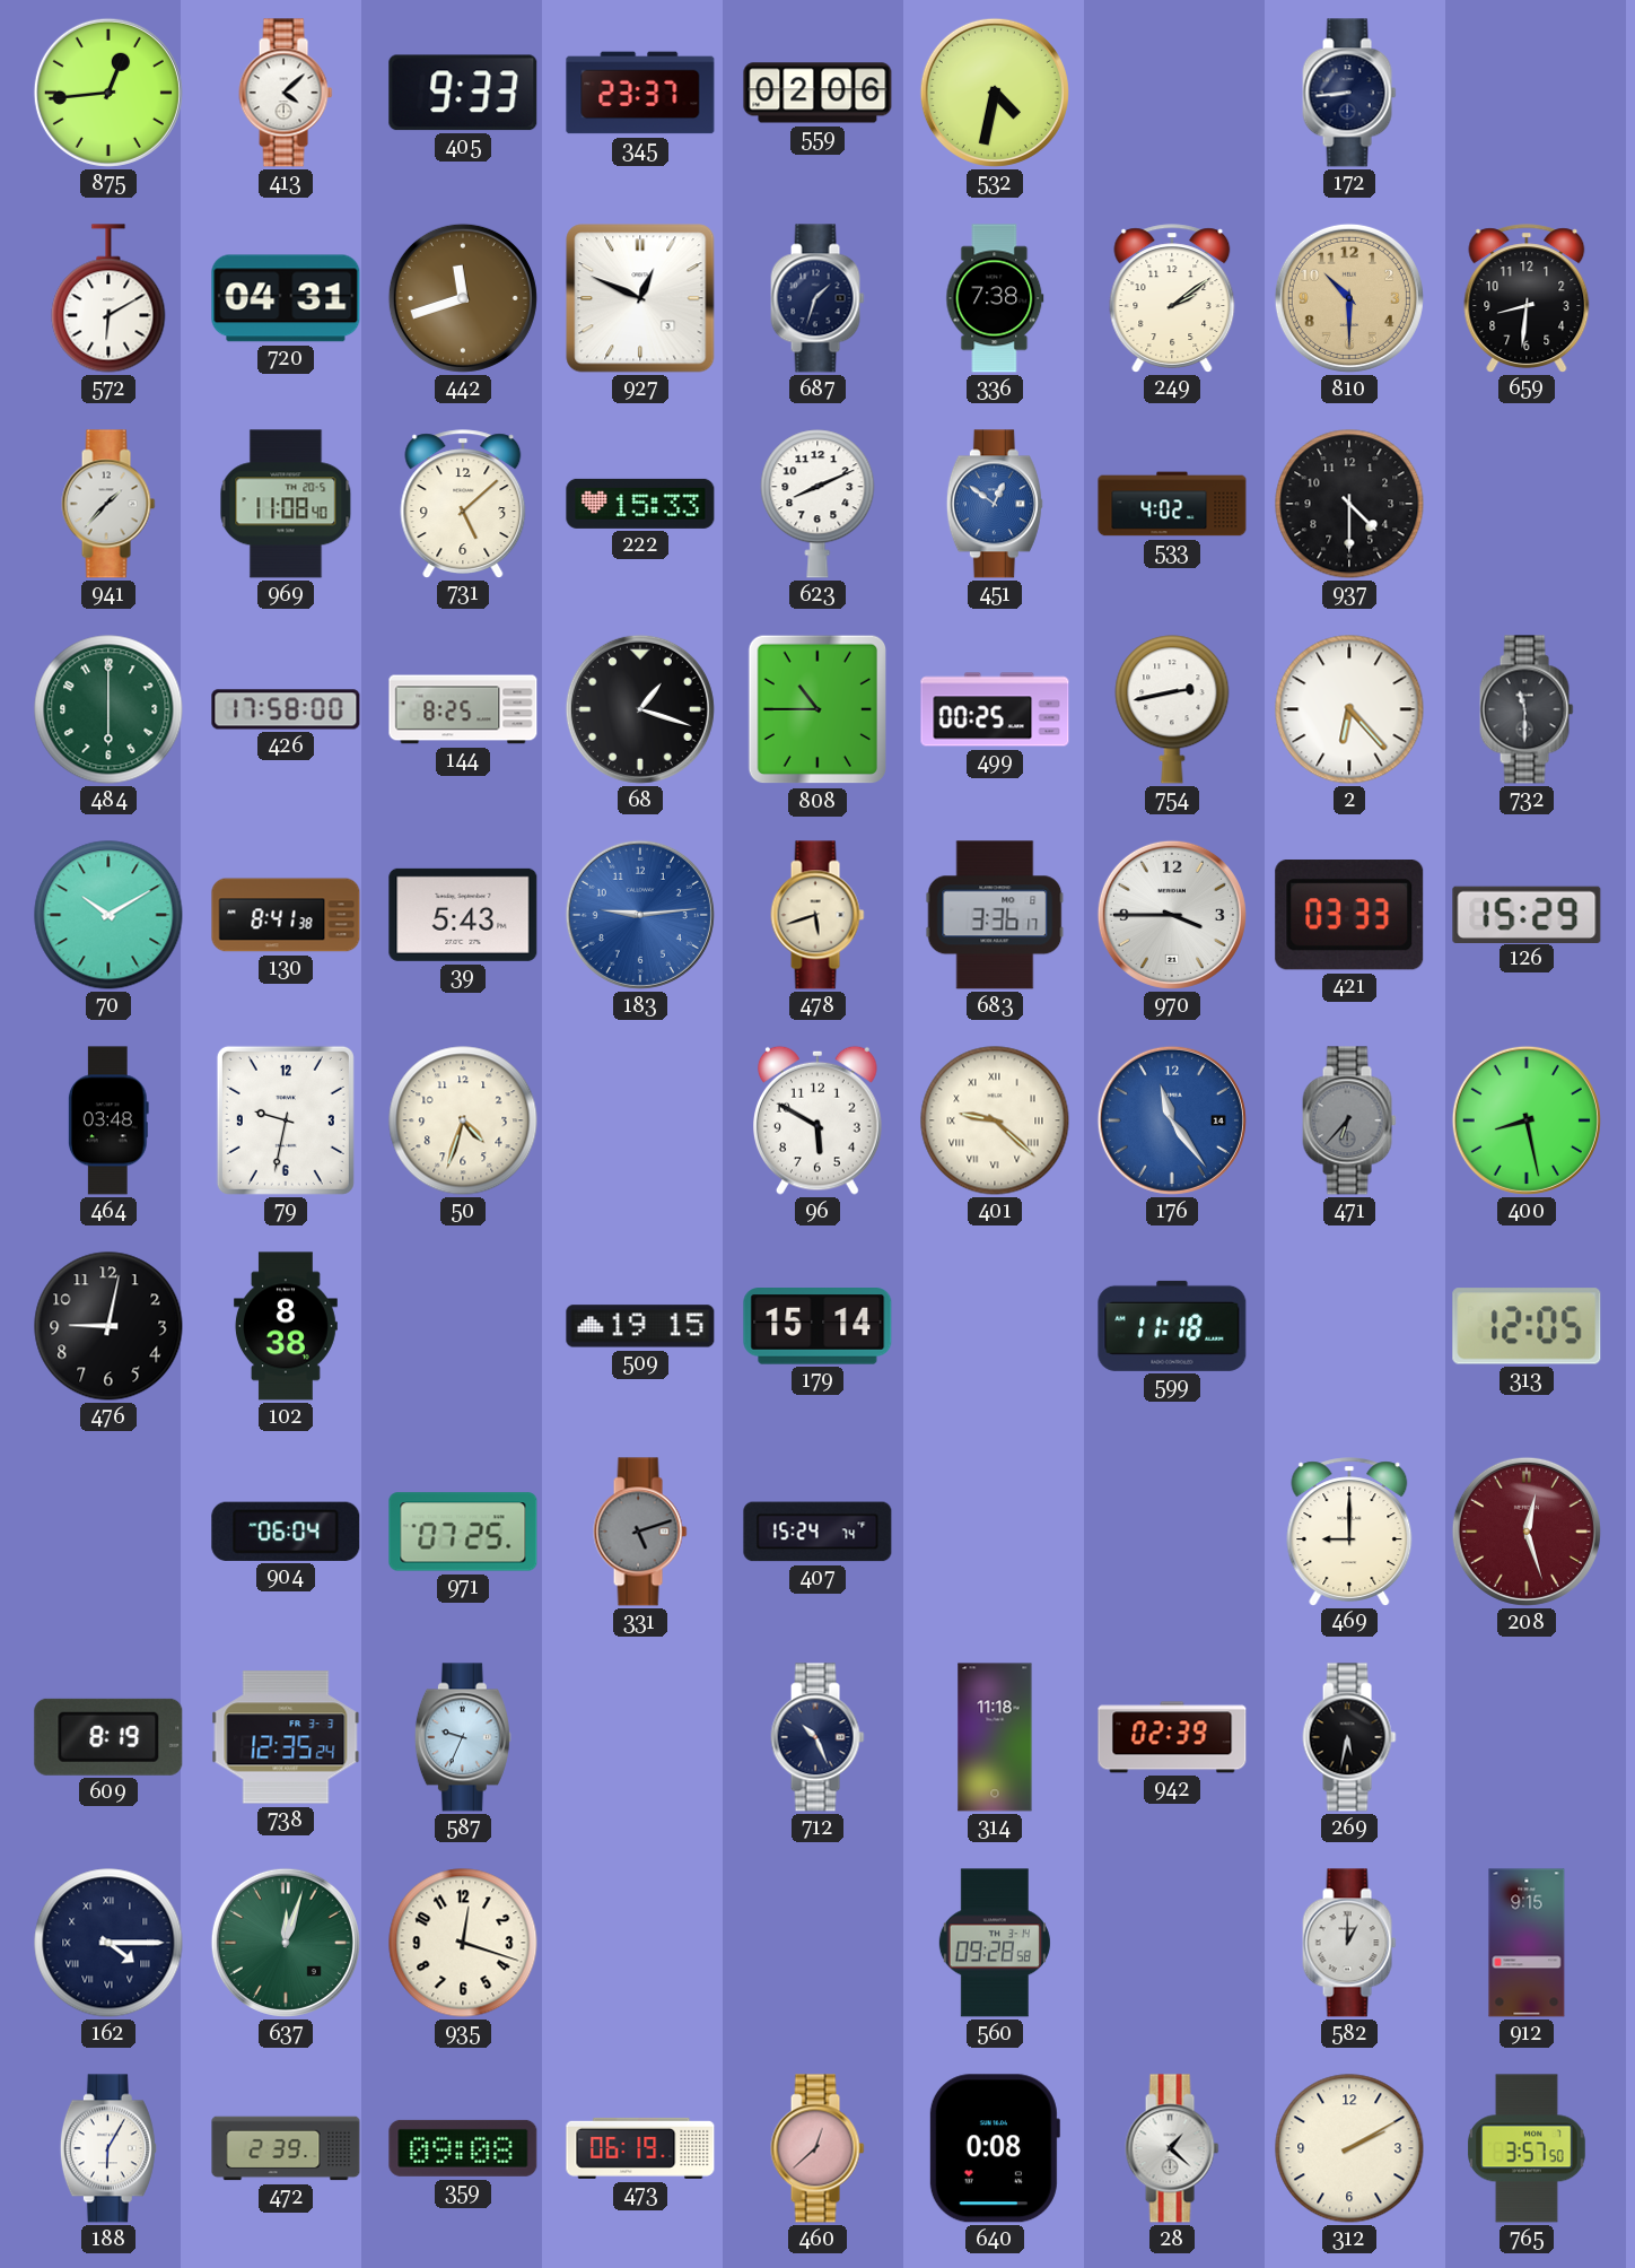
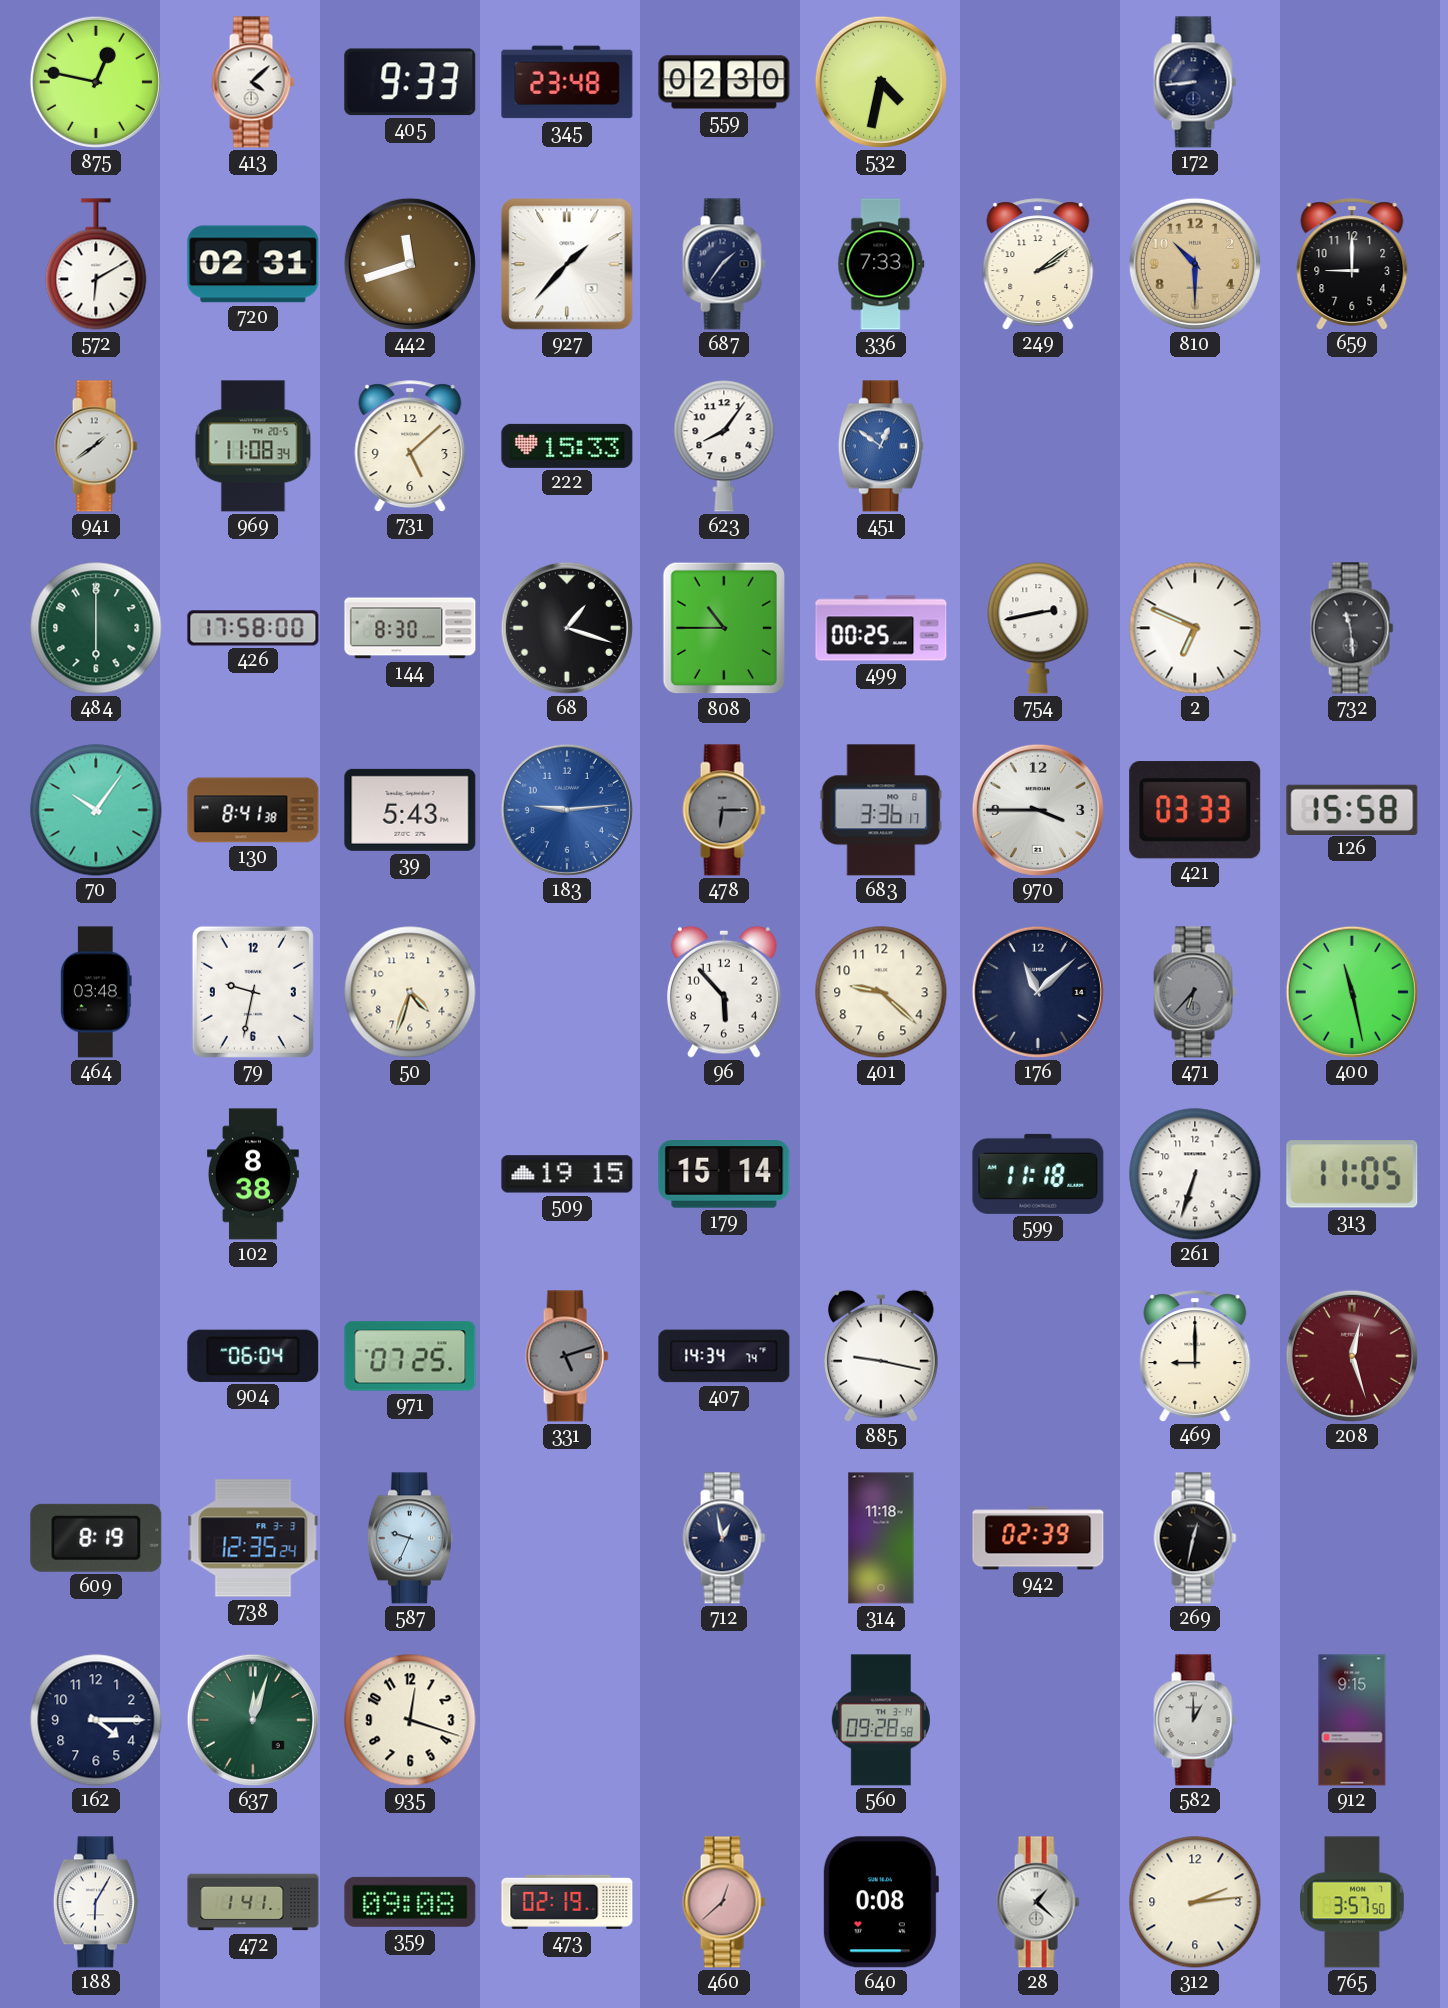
875: 12:44 -> 12:47 (96, 82)
345: 23:37 -> 23:48 (567, 82)
559: 02:06 -> 02:30 (724, 82)
720: 04:31 -> 02:31 (253, 264)
927: 12:49 -> 1:37 (567, 264)
687: 1:33 -> 1:36 (724, 264)
336: 7:38 -> 7:33 (881, 264)
659: 8:31 -> 9:00 (1352, 264)
941: 1:37 -> 1:39 (96, 446)
969: 11:08:40 -> 11:08:34 (253, 446)
623: 8:11 -> 8:06 (724, 446)
533: 4:02 -> none (1172, 504)
937: 4:30 -> none (1349, 504)
144: 8:25 -> 8:30 (410, 628)
2: 6:23 -> 6:49 (1195, 628)
732: 11:30 -> 11:29 (1352, 628)
70: 10:10 -> 10:06 (96, 810)
478: 5:42 -> 6:15 (724, 810)
478 dial: cream -> grey (724, 810)
126: 15:29 -> 15:58 (1352, 809)
96: 5:50 -> 5:53 (725, 992)
401 numerals: Roman -> Arabic (881, 992)
176: 11:24 -> 11:08 (1038, 992)
176 dial: blue -> navy (1038, 992)
400: 8:28 -> 11:28 (1352, 992)
476: 9:02 -> none (108, 1326)
261: none -> 6:33 (1195, 1174)
313: 12:05 -> 11:05 (1352, 1174)
407: 15:24 -> 14:34 (724, 1356)
885: none -> 9:17 (882, 1356)
712: 10:26 -> 12:58 (724, 1538)
269: 5:32 -> 12:32 (1195, 1538)
162 numerals: Roman -> Arabic (96, 1720)
472: 2:39 -> 1:41 (253, 1902)
473: 06:19 -> 02:19 (567, 1902)
312: 2:10 -> 2:14 (1195, 1902)
